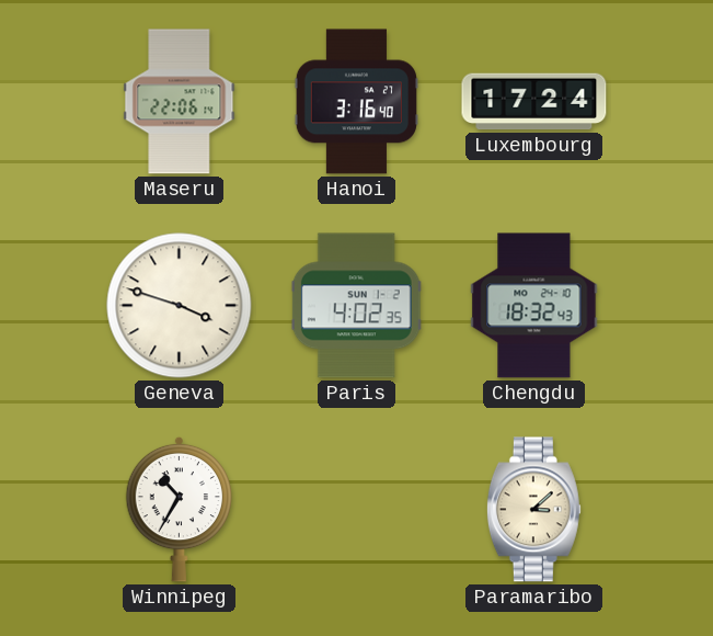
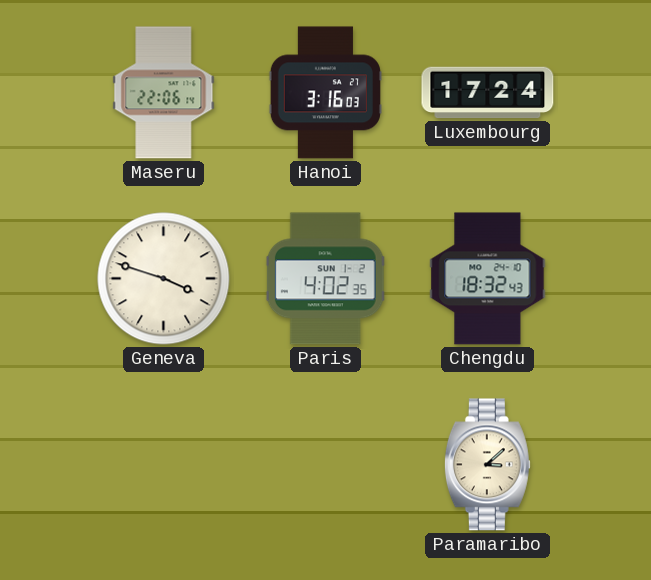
Hanoi: 3:16:40 -> 3:16:03 (325, 93)
Winnipeg: 10:35 -> none (180, 509)
